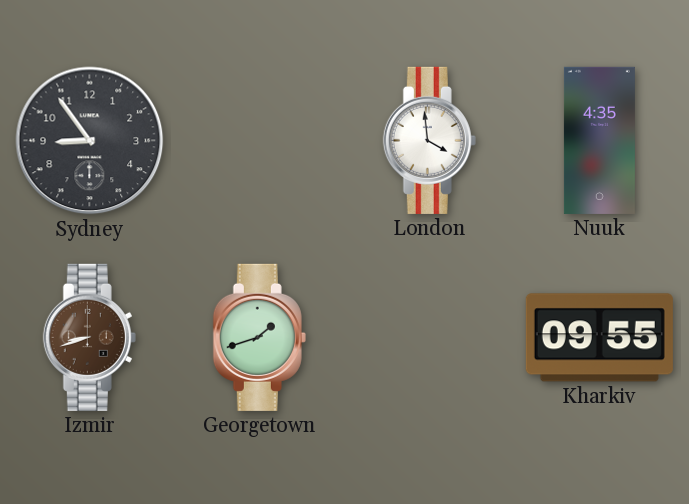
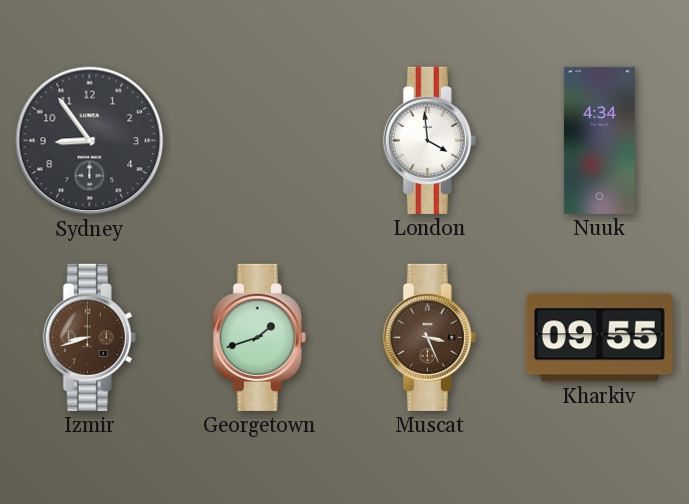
Nuuk: 4:35 -> 4:34 (599, 140)
Muscat: none -> 3:26 (429, 337)
